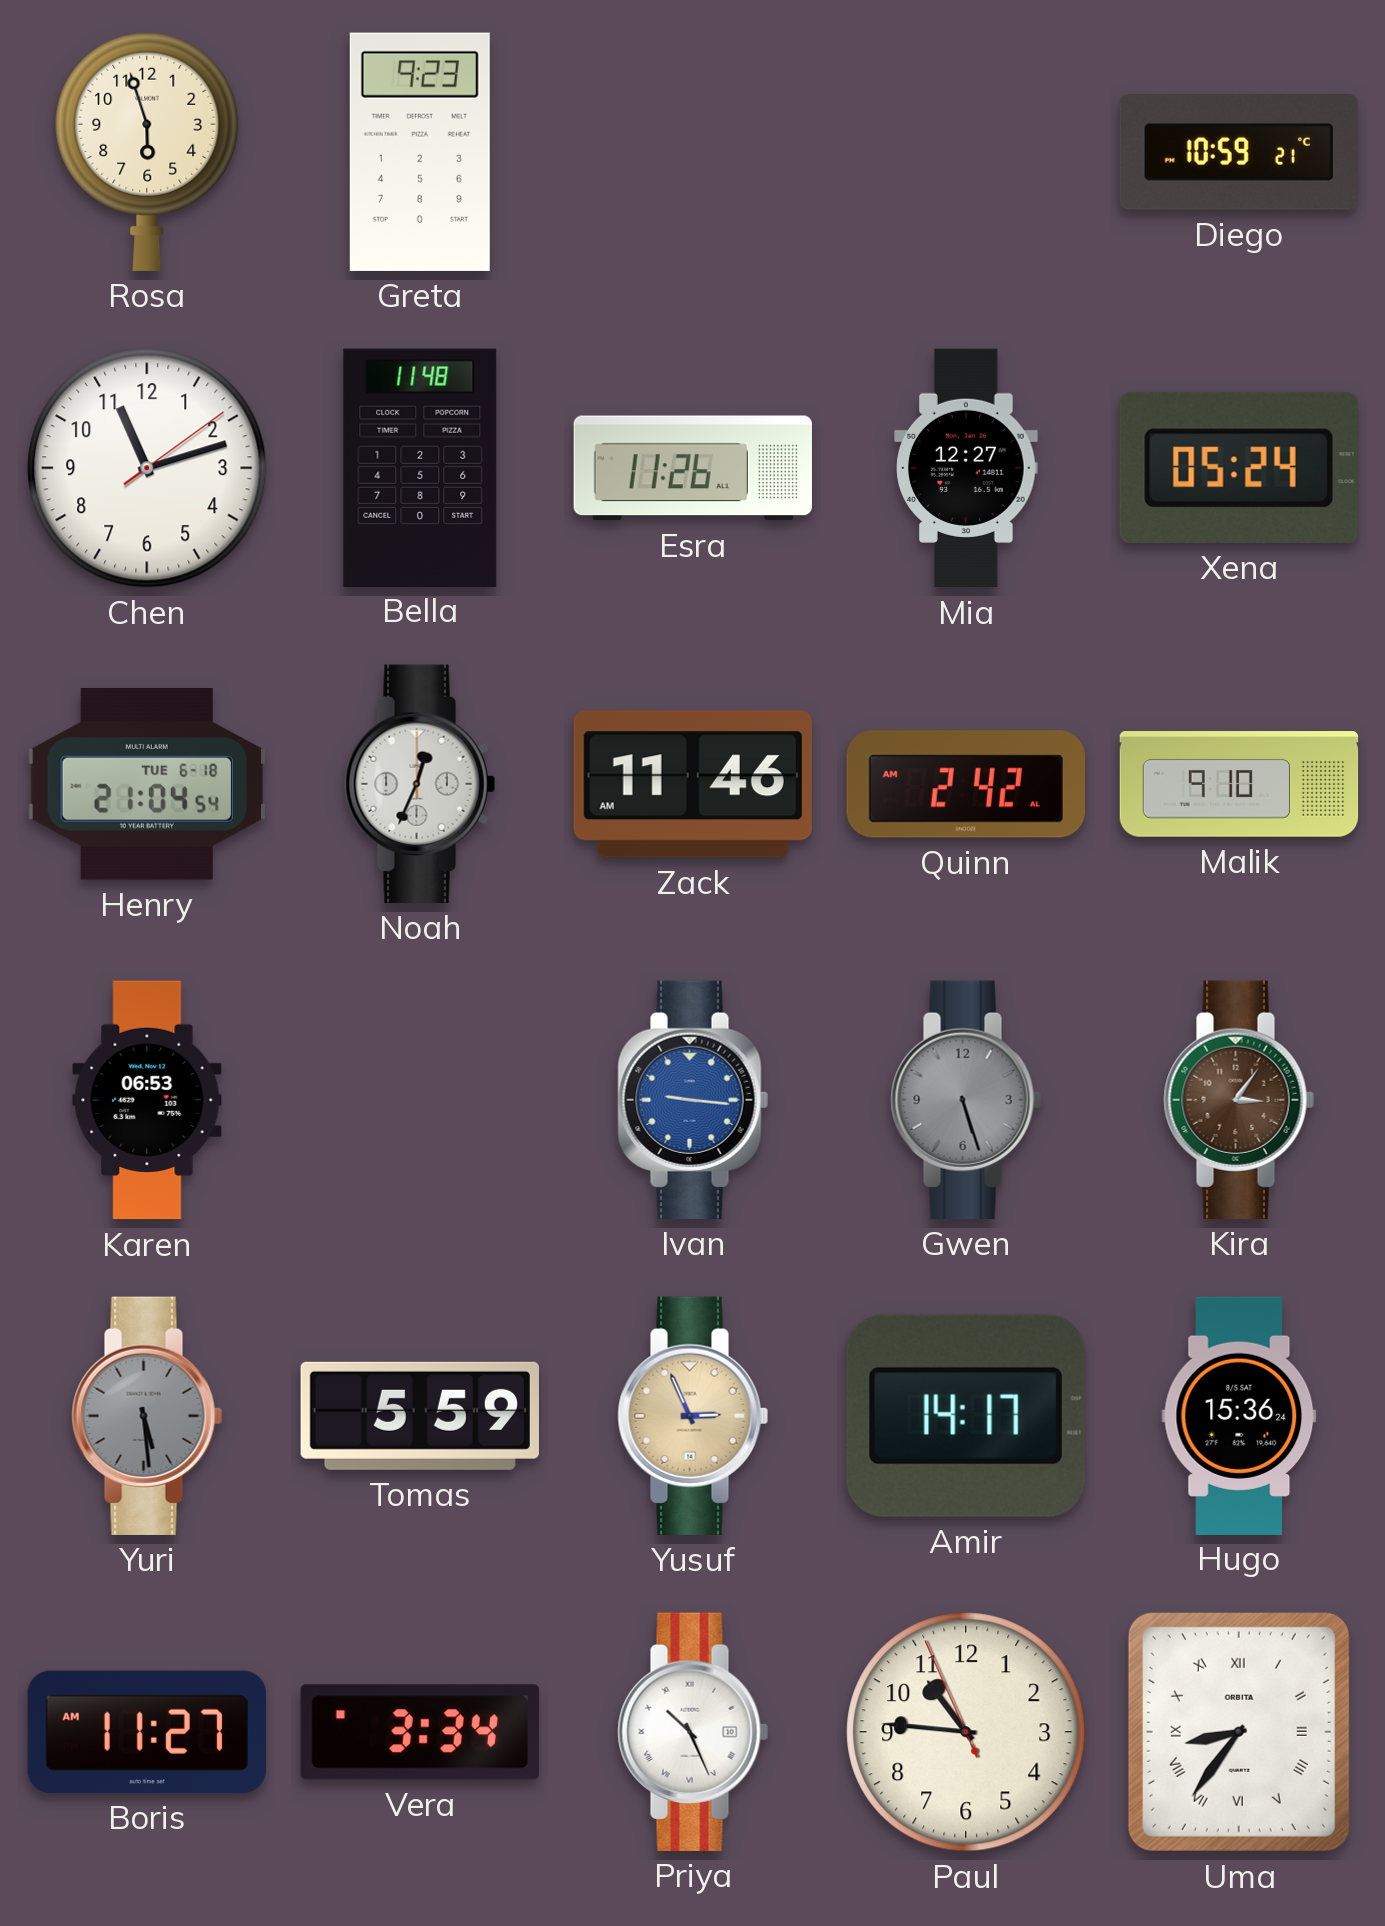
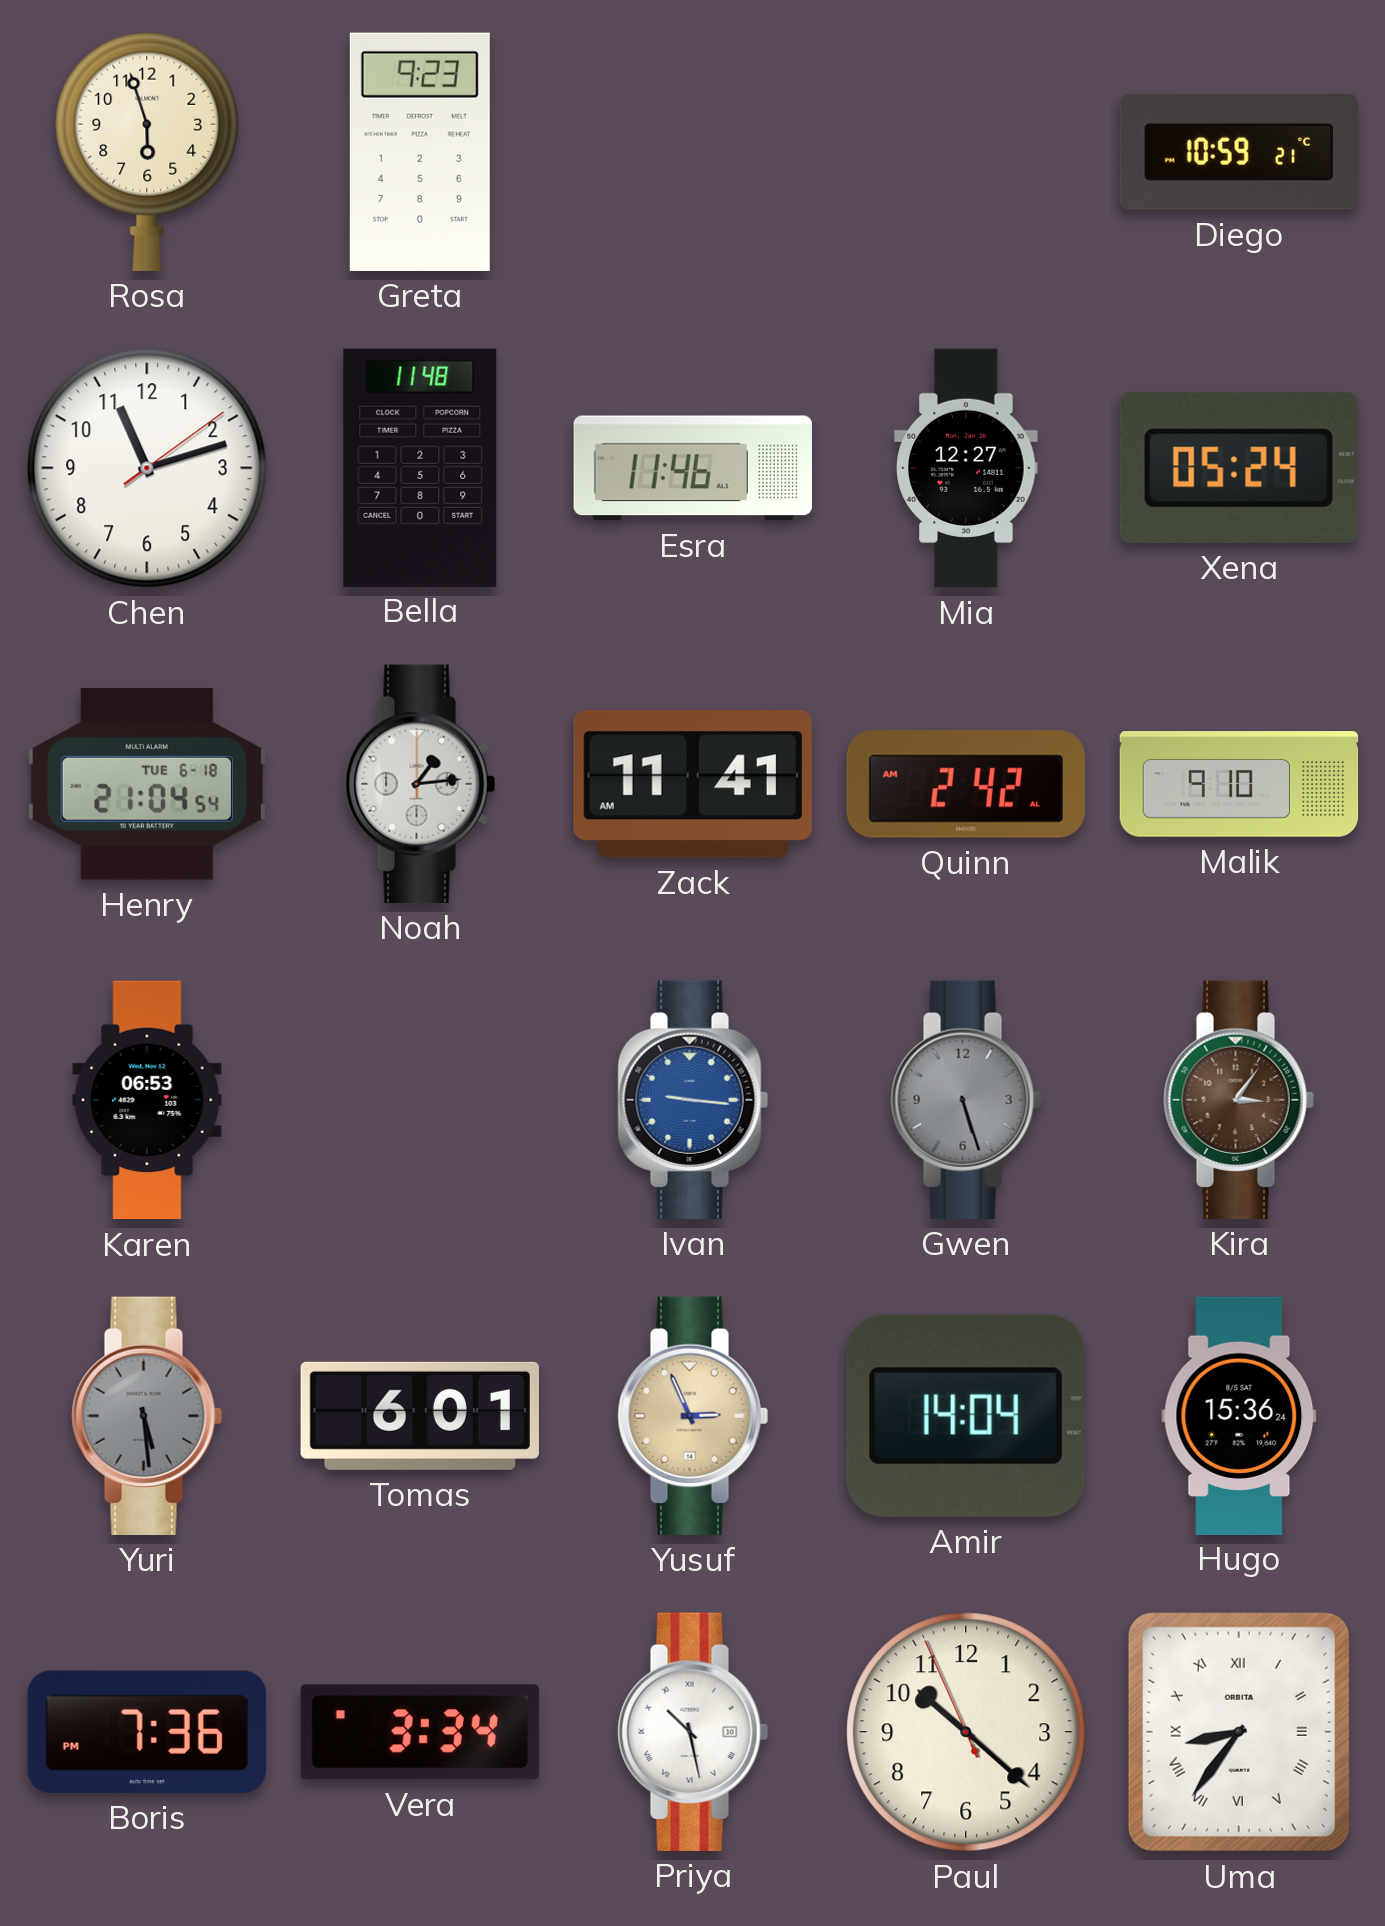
Esra: 11:26 -> 11:46 (693, 468)
Noah: 12:34 -> 1:14 (420, 784)
Zack: 11:46 -> 11:41 (693, 784)
Tomas: 5:59 -> 6:01 (420, 1416)
Amir: 14:17 -> 14:04 (966, 1416)
Boris: 11:27 -> 7:36 (147, 1732)
Priya: 10:26 -> 10:28 (693, 1732)
Paul: 10:45 -> 10:21 (966, 1732)
